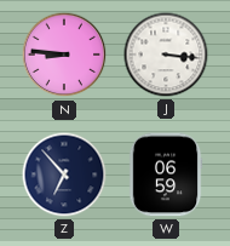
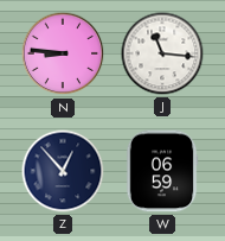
J: 3:16 -> 11:16 (162, 53)
Z: 6:53 -> 12:53 (63, 171)
